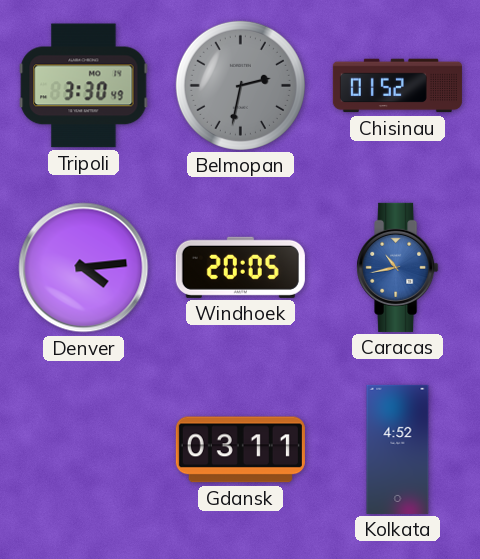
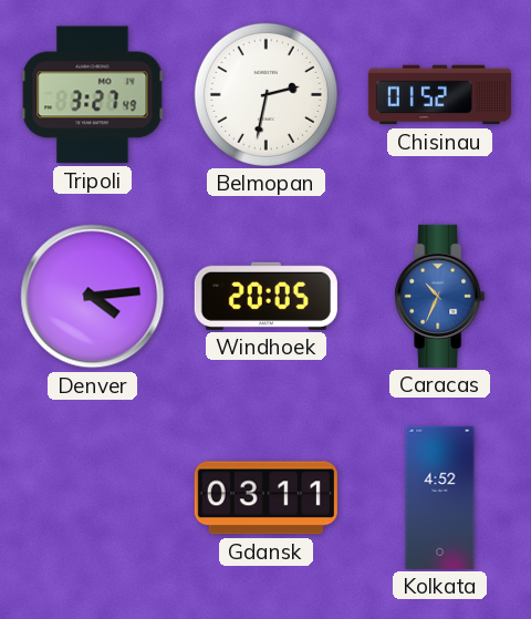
Tripoli: 3:30 -> 3:27 (93, 95)
Belmopan dial: grey -> white (265, 94)
Caracas: 10:43 -> 10:34 (440, 296)
